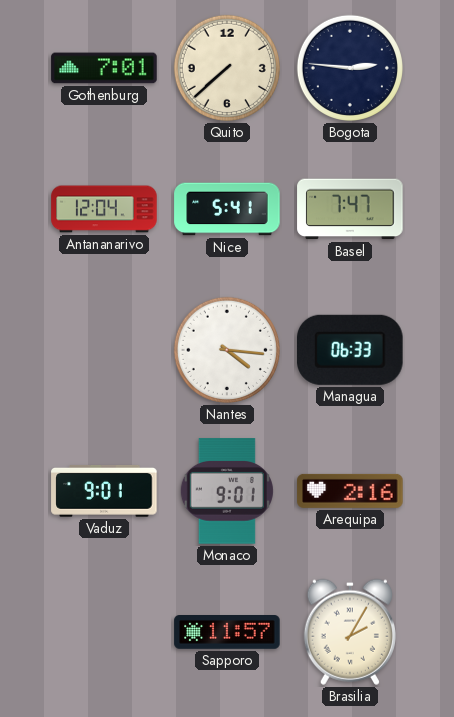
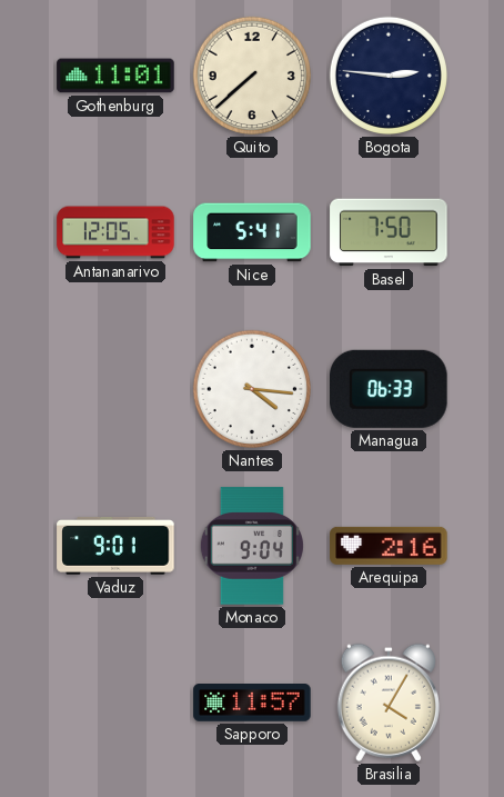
Gothenburg: 7:01 -> 11:01 (115, 76)
Antananarivo: 12:04 -> 12:05 (115, 232)
Basel: 7:47 -> 7:50 (389, 232)
Monaco: 9:01 -> 9:04 (252, 546)
Brasilia: 2:05 -> 4:05 (389, 703)
